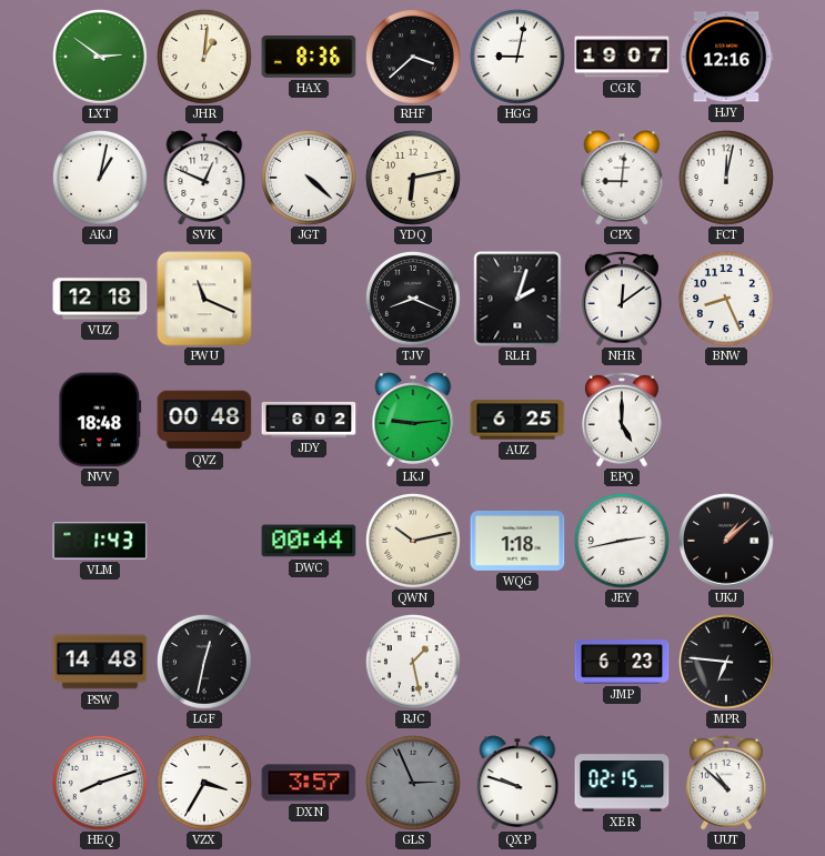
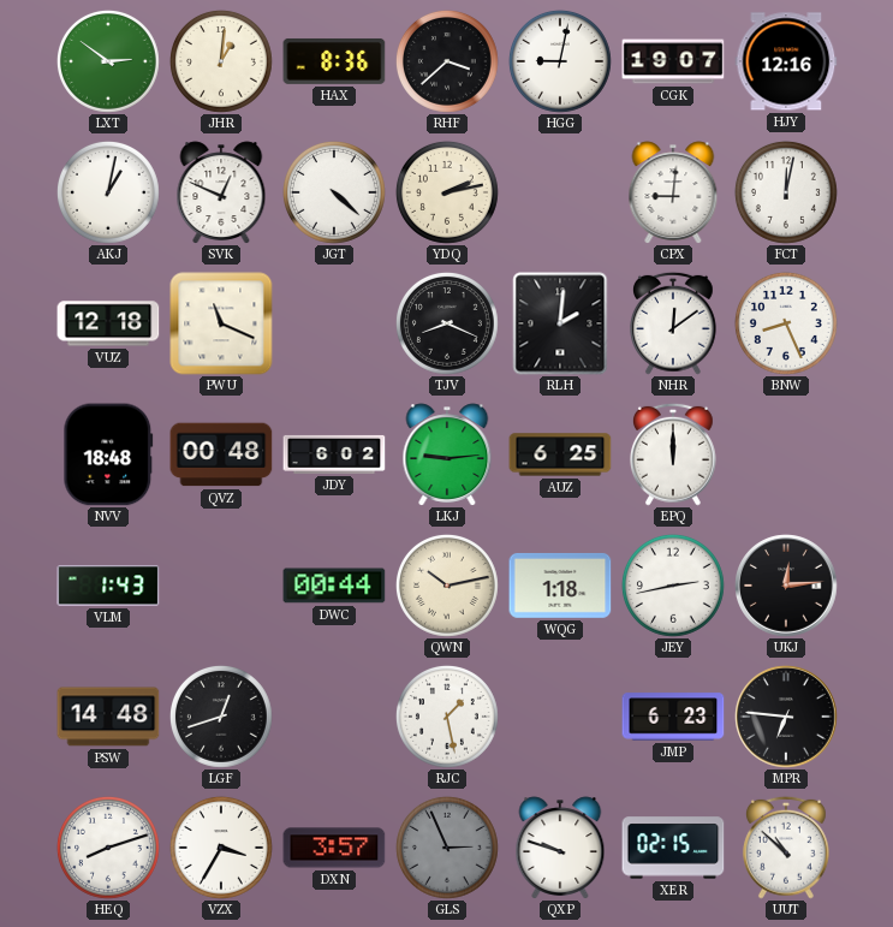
YDQ: 6:13 -> 2:13 (447, 192)
RLH: 2:03 -> 2:01 (560, 323)
EPQ: 5:00 -> 12:00 (673, 454)
UKJ: 1:08 -> 12:14 (786, 586)
LGF: 12:32 -> 12:42 (221, 717)
